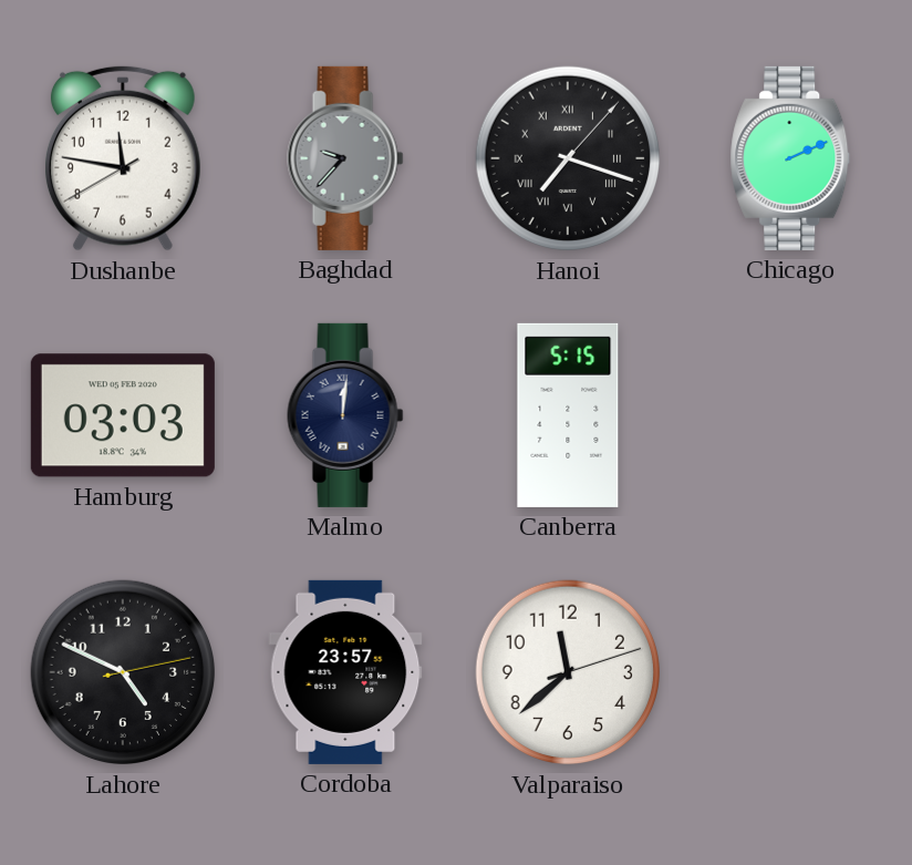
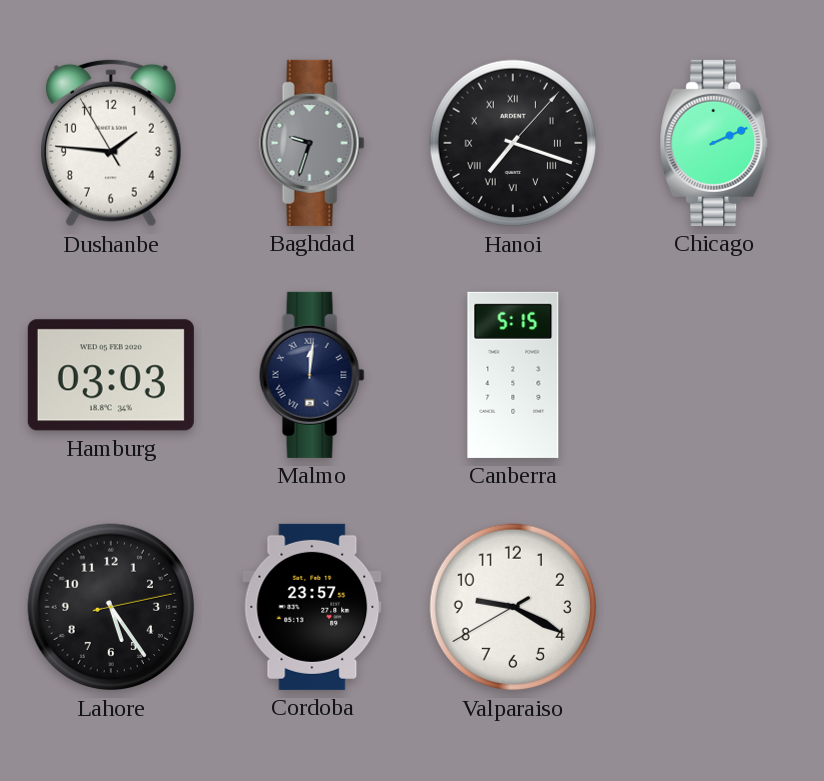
Dushanbe: 11:46 -> 1:45 (111, 143)
Baghdad: 9:37 -> 9:33 (312, 143)
Lahore: 4:49 -> 5:24 (111, 607)
Valparaiso: 11:38 -> 9:19 (513, 607)
